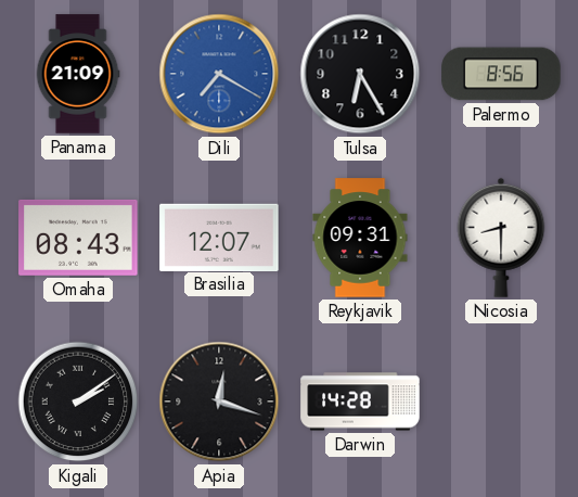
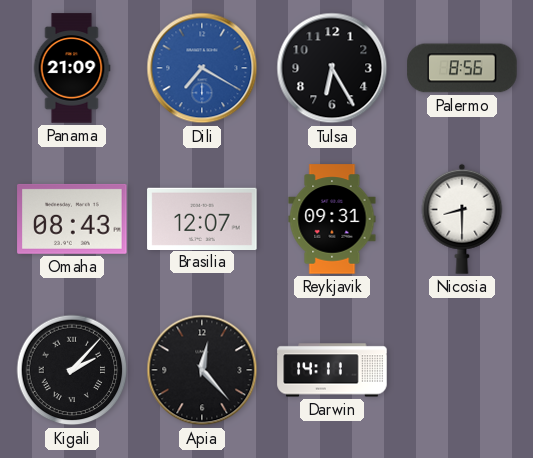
Kigali: 2:09 -> 2:07 (72, 370)
Apia: 12:18 -> 12:23 (202, 370)
Darwin: 14:28 -> 14:11 (332, 370)
